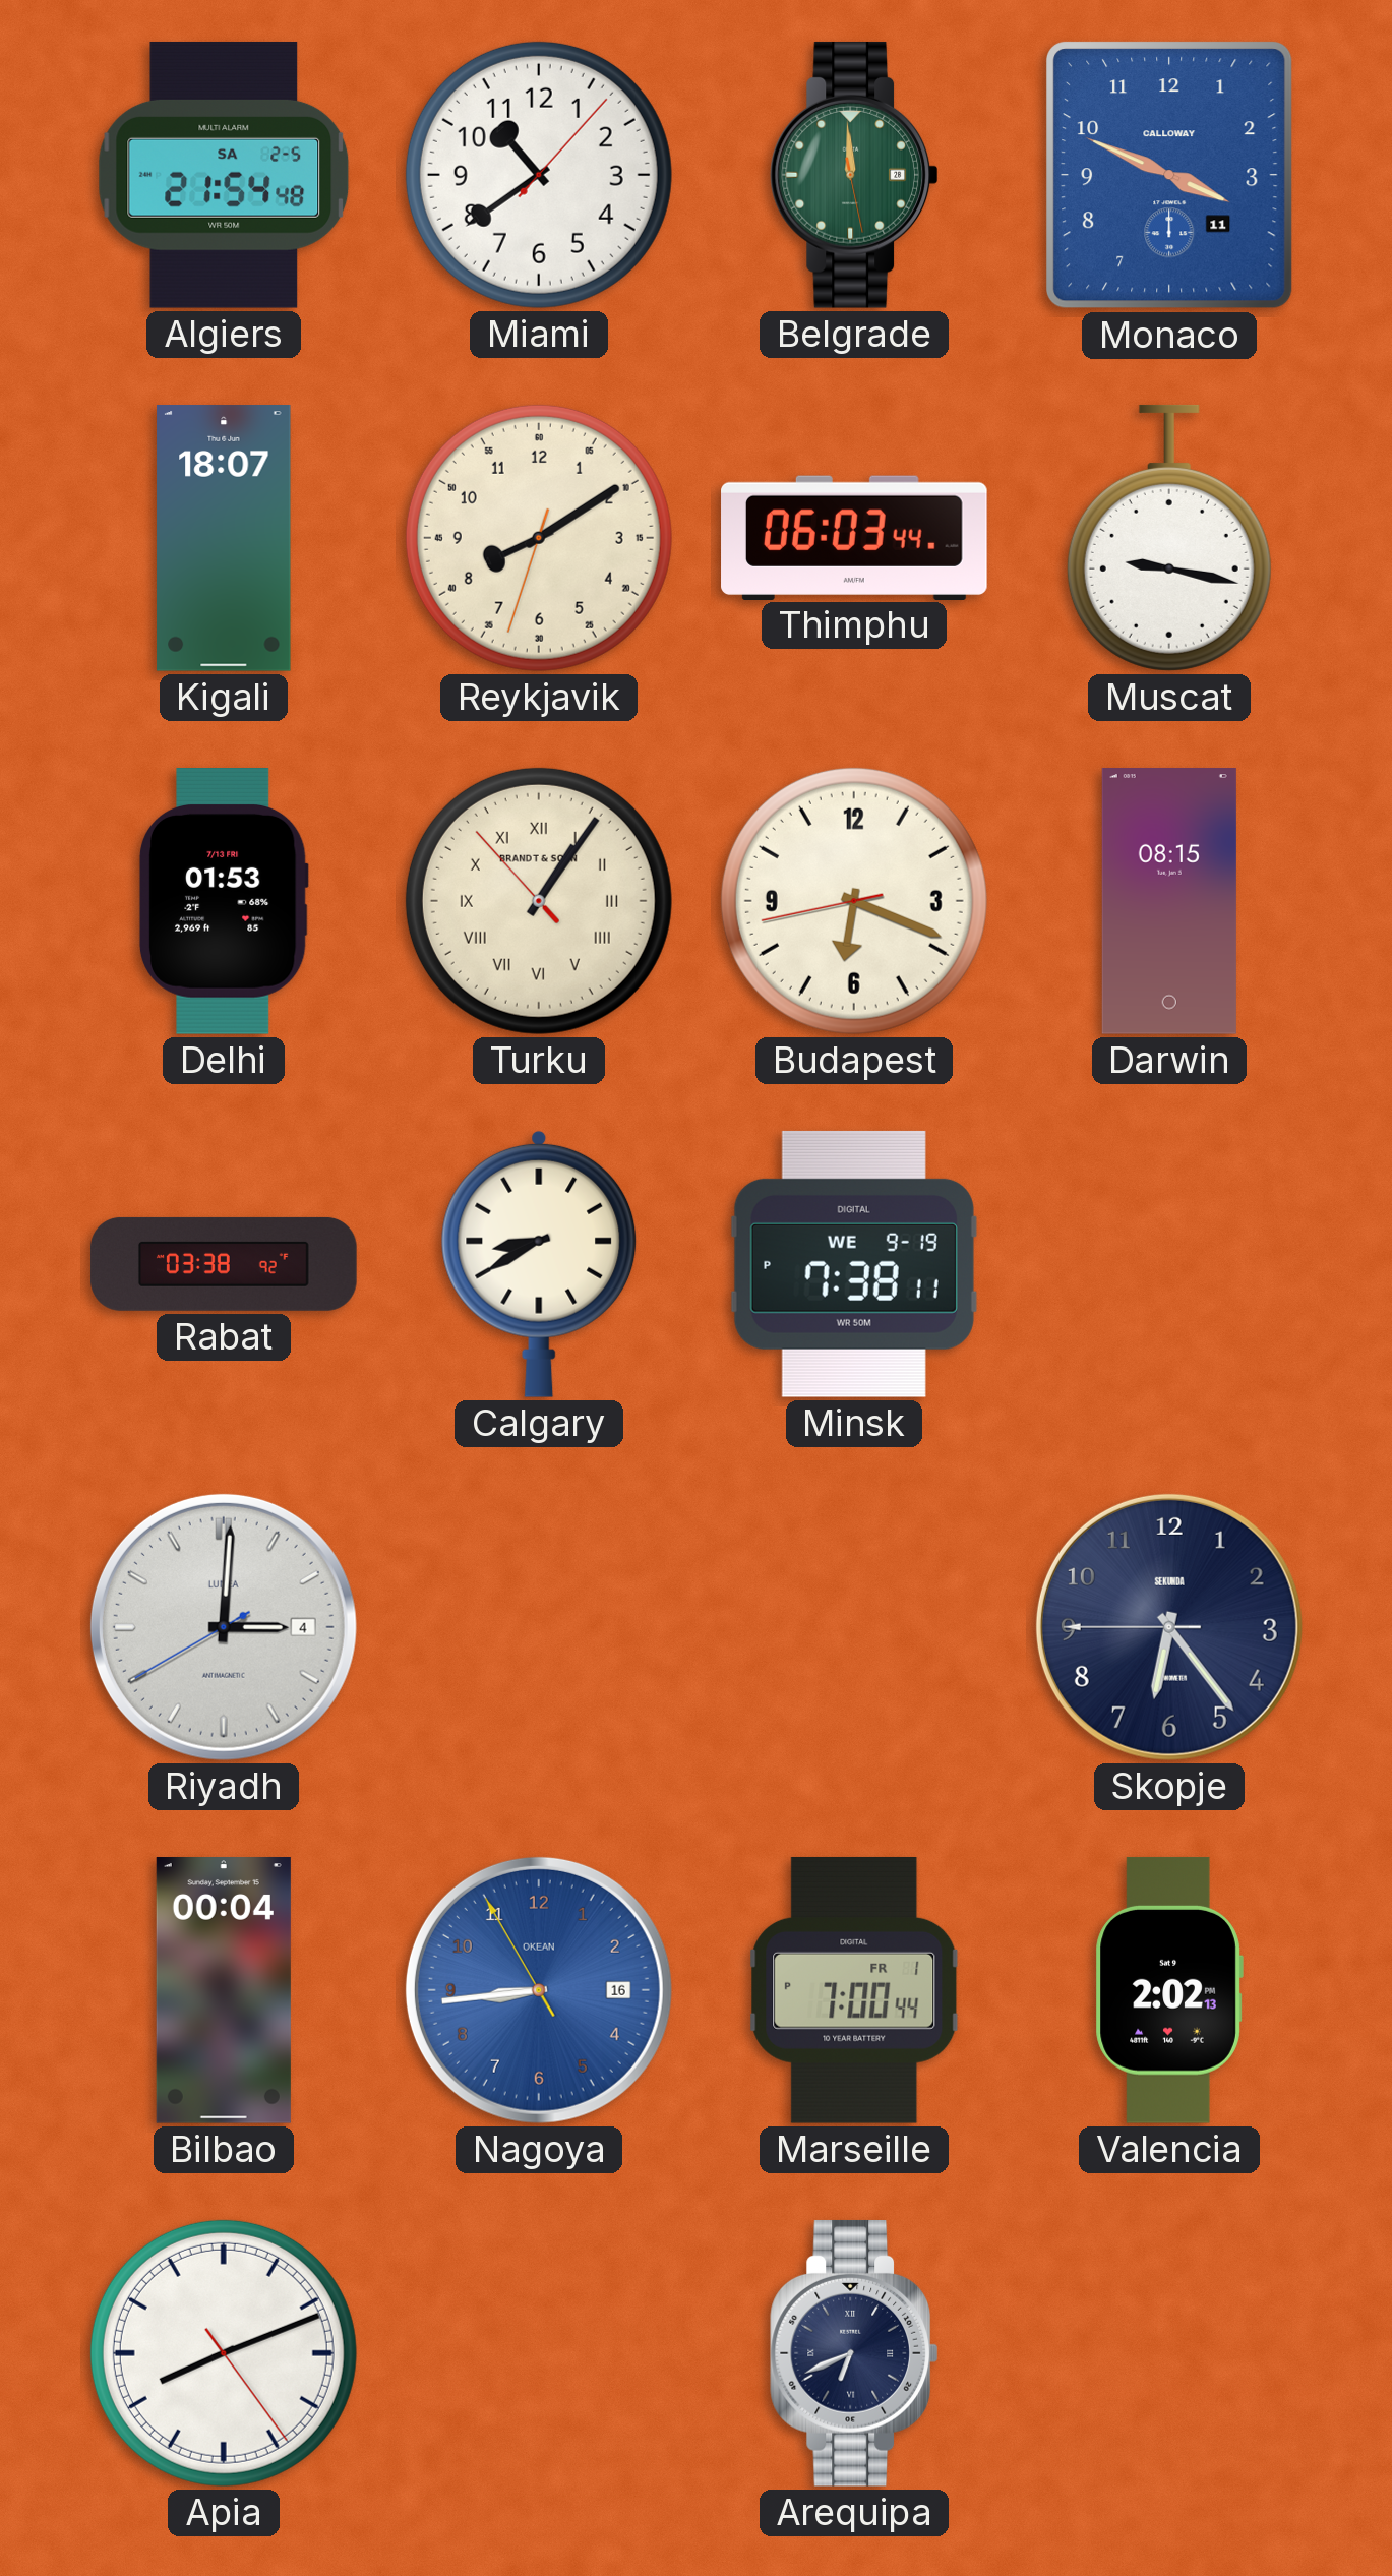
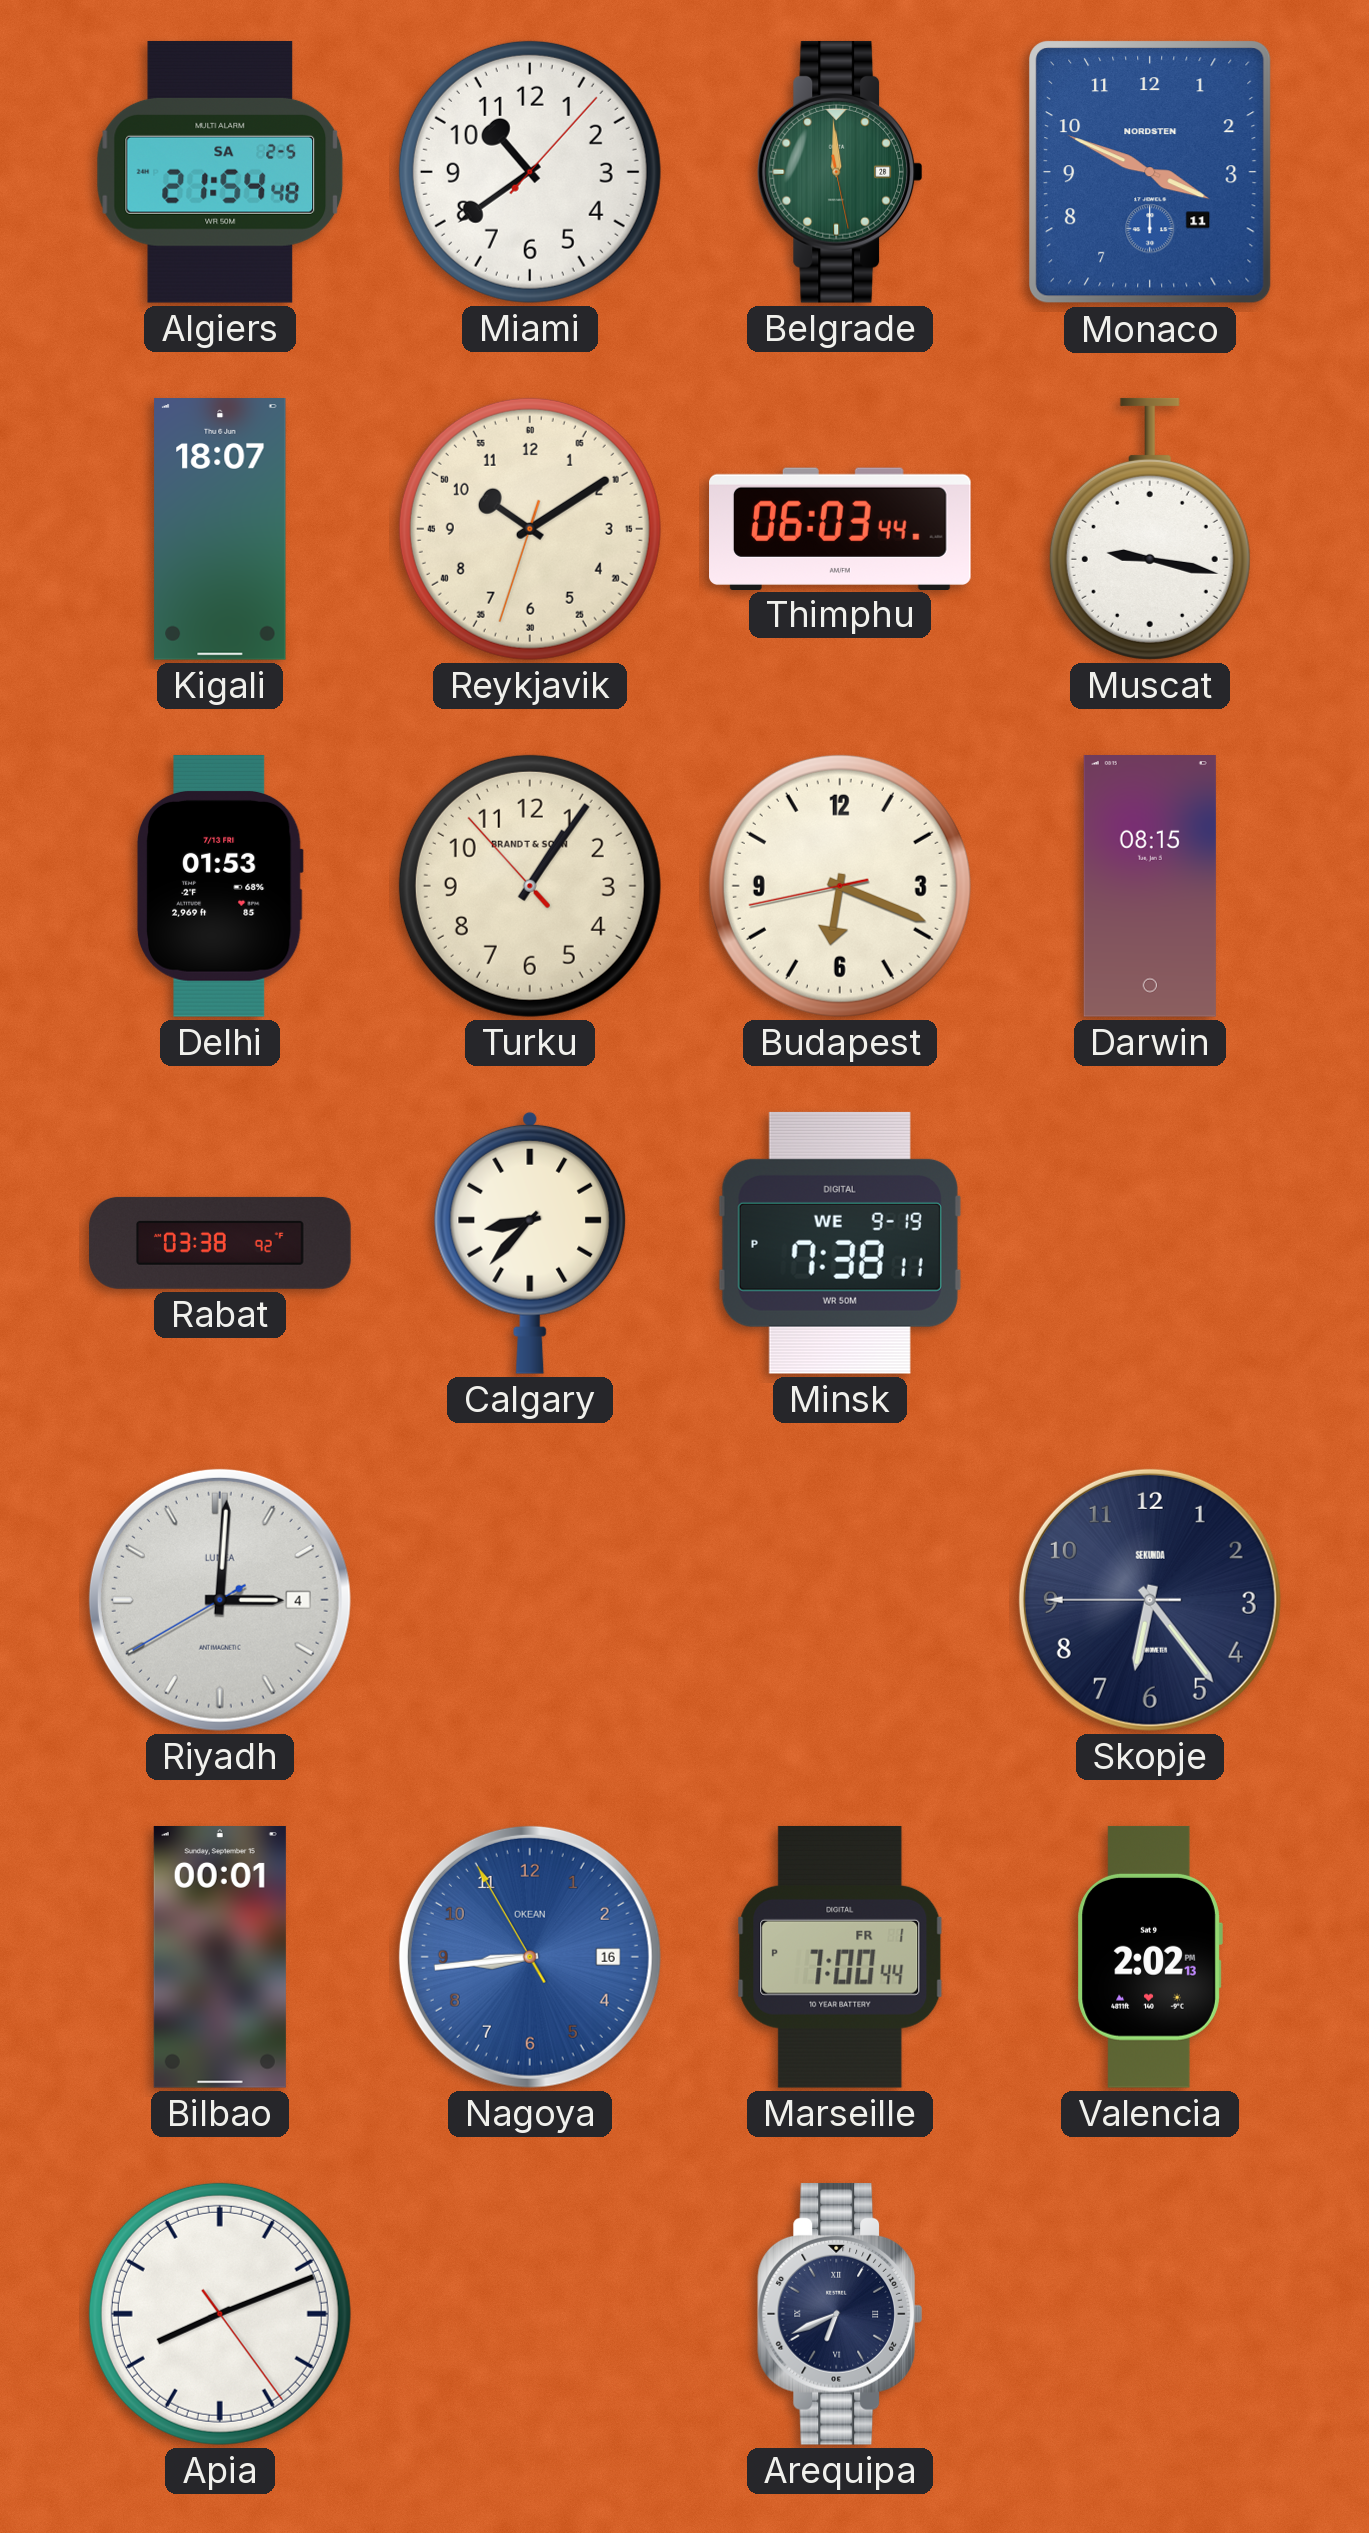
Monaco brand: CALLOWAY -> NORDSTEN (1151, 172)
Reykjavik: 8:09 -> 10:09 (530, 529)
Turku numerals: Roman -> Arabic (530, 886)
Calgary: 8:40 -> 8:37 (530, 1243)
Bilbao: 00:04 -> 00:01 (220, 1958)
